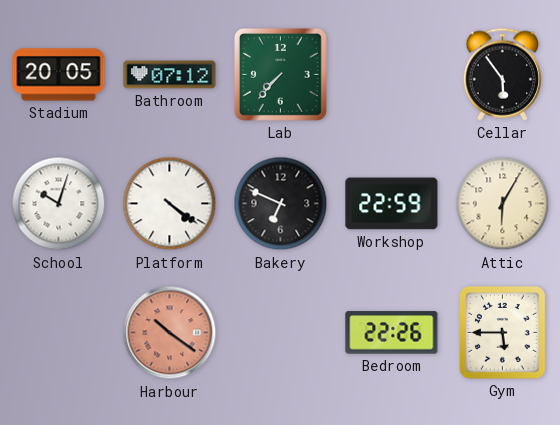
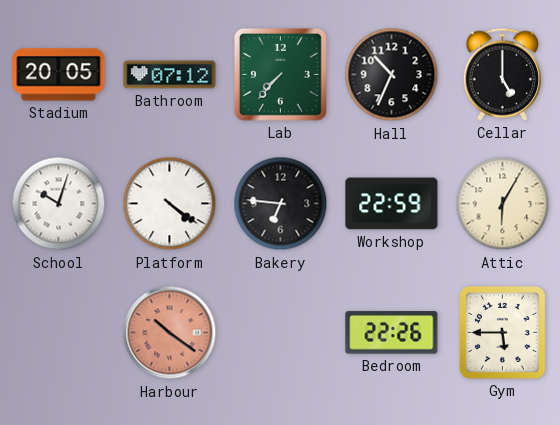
Hall: none -> 10:34 (392, 75)
Cellar: 5:54 -> 5:00 (502, 74)
Bakery: 6:49 -> 6:46 (281, 204)
